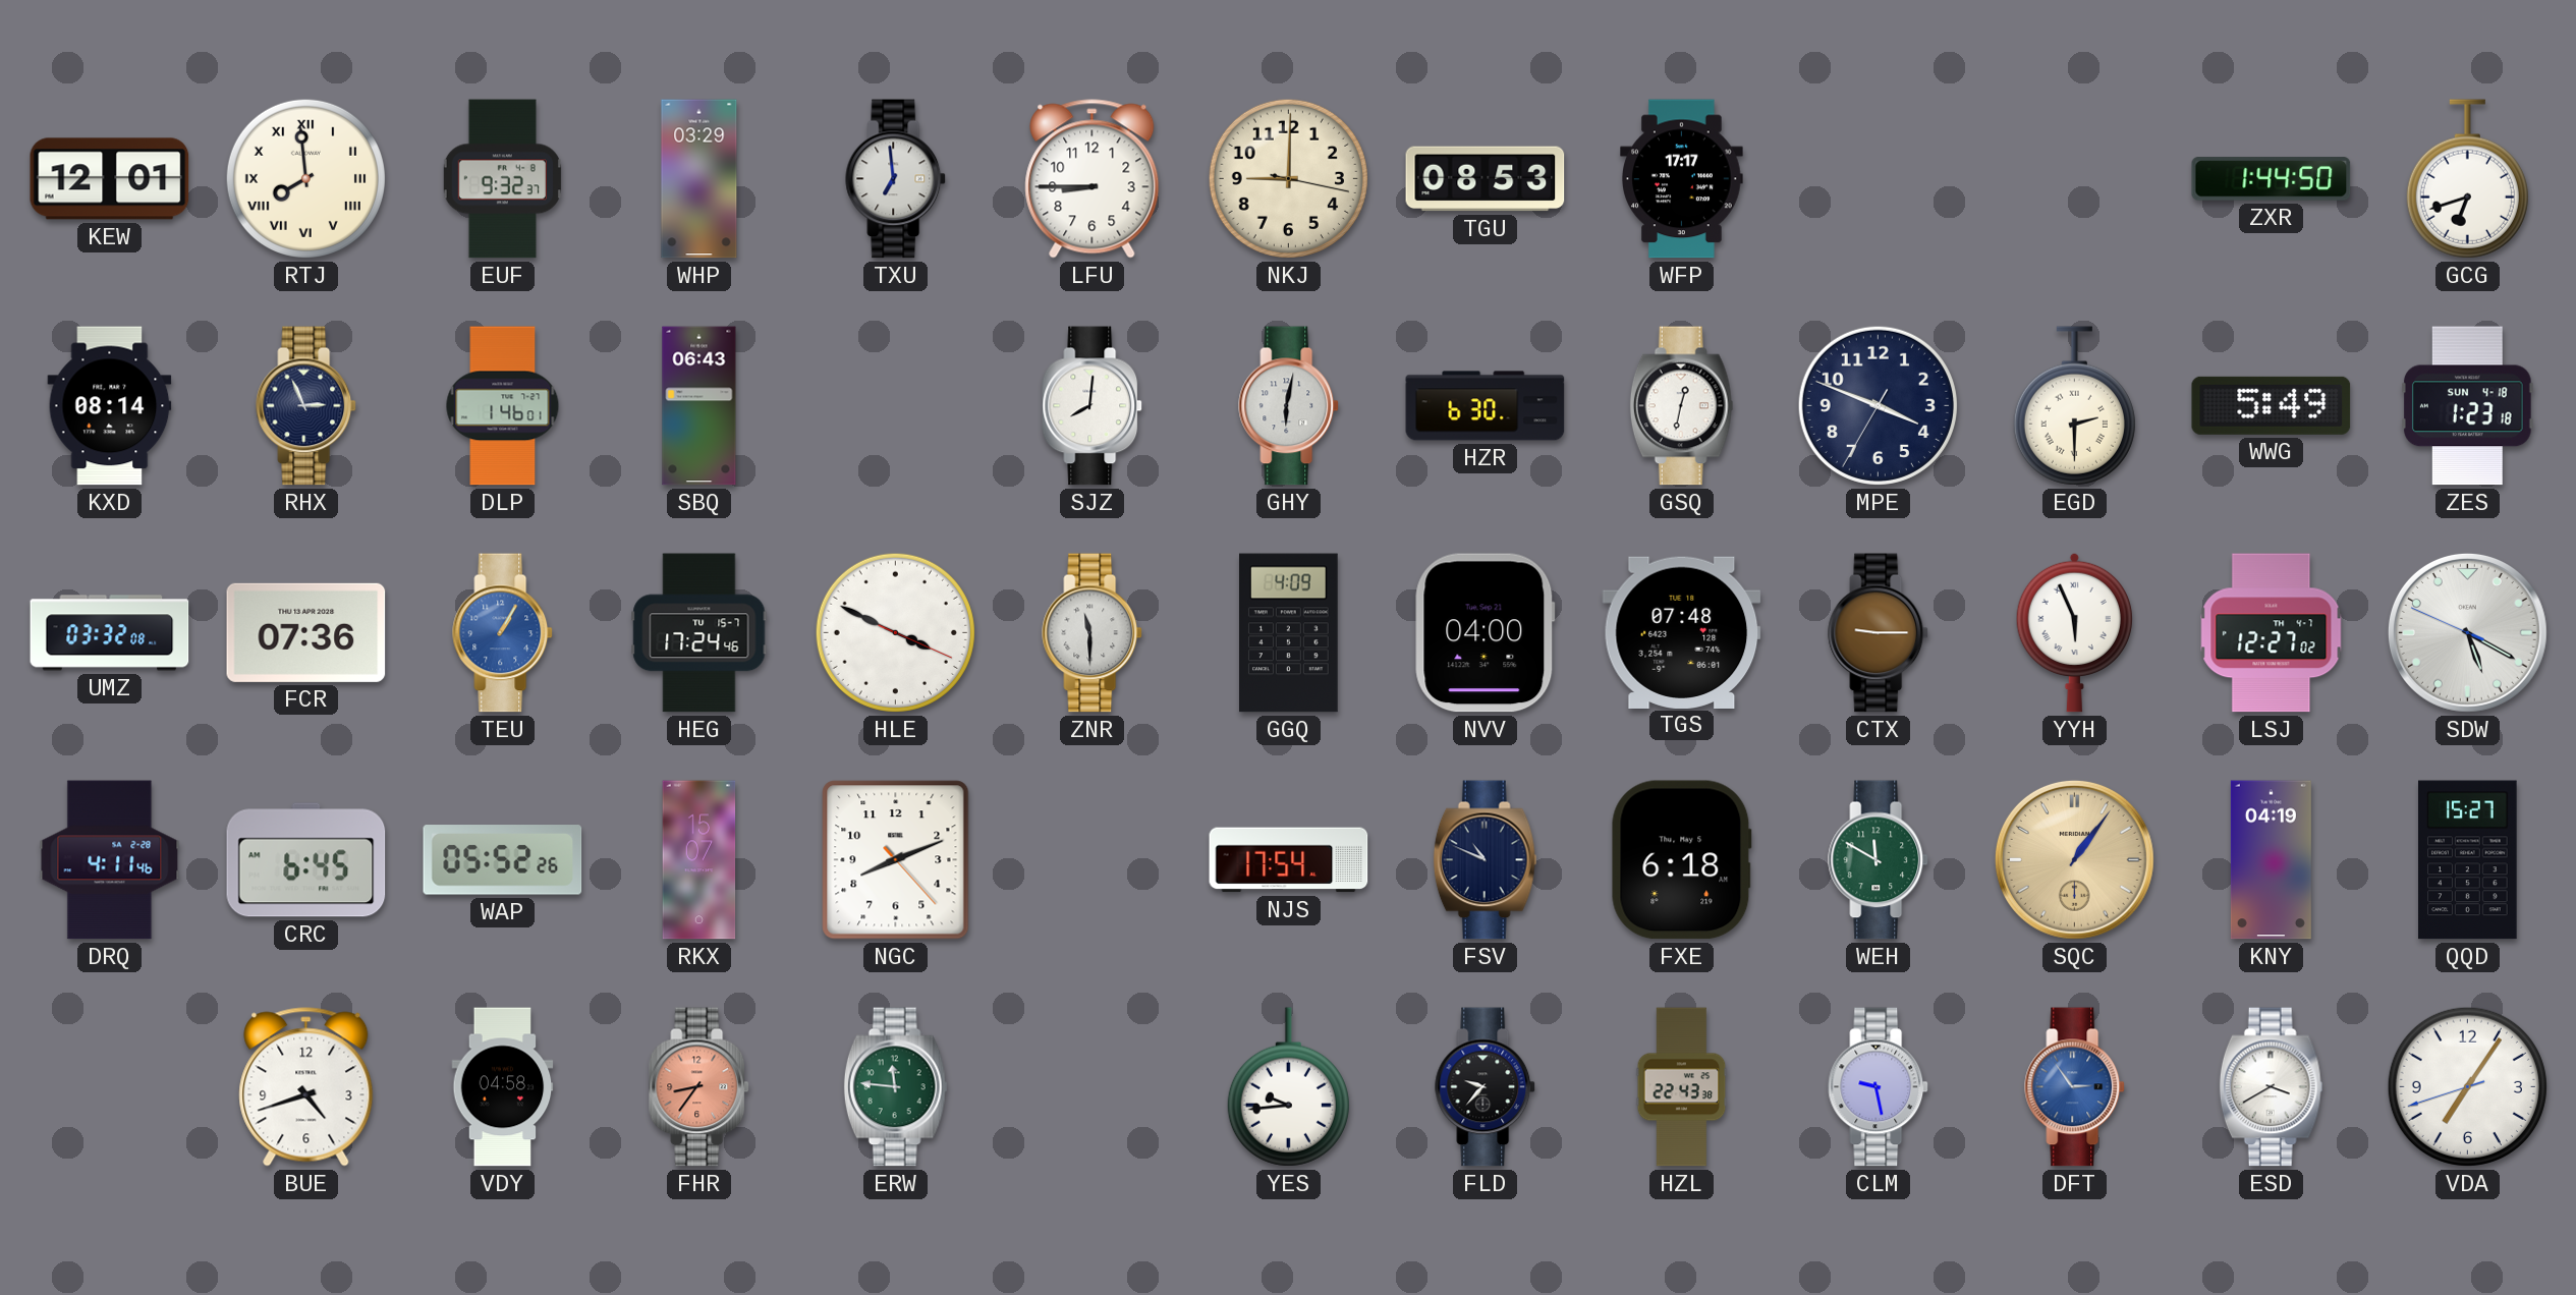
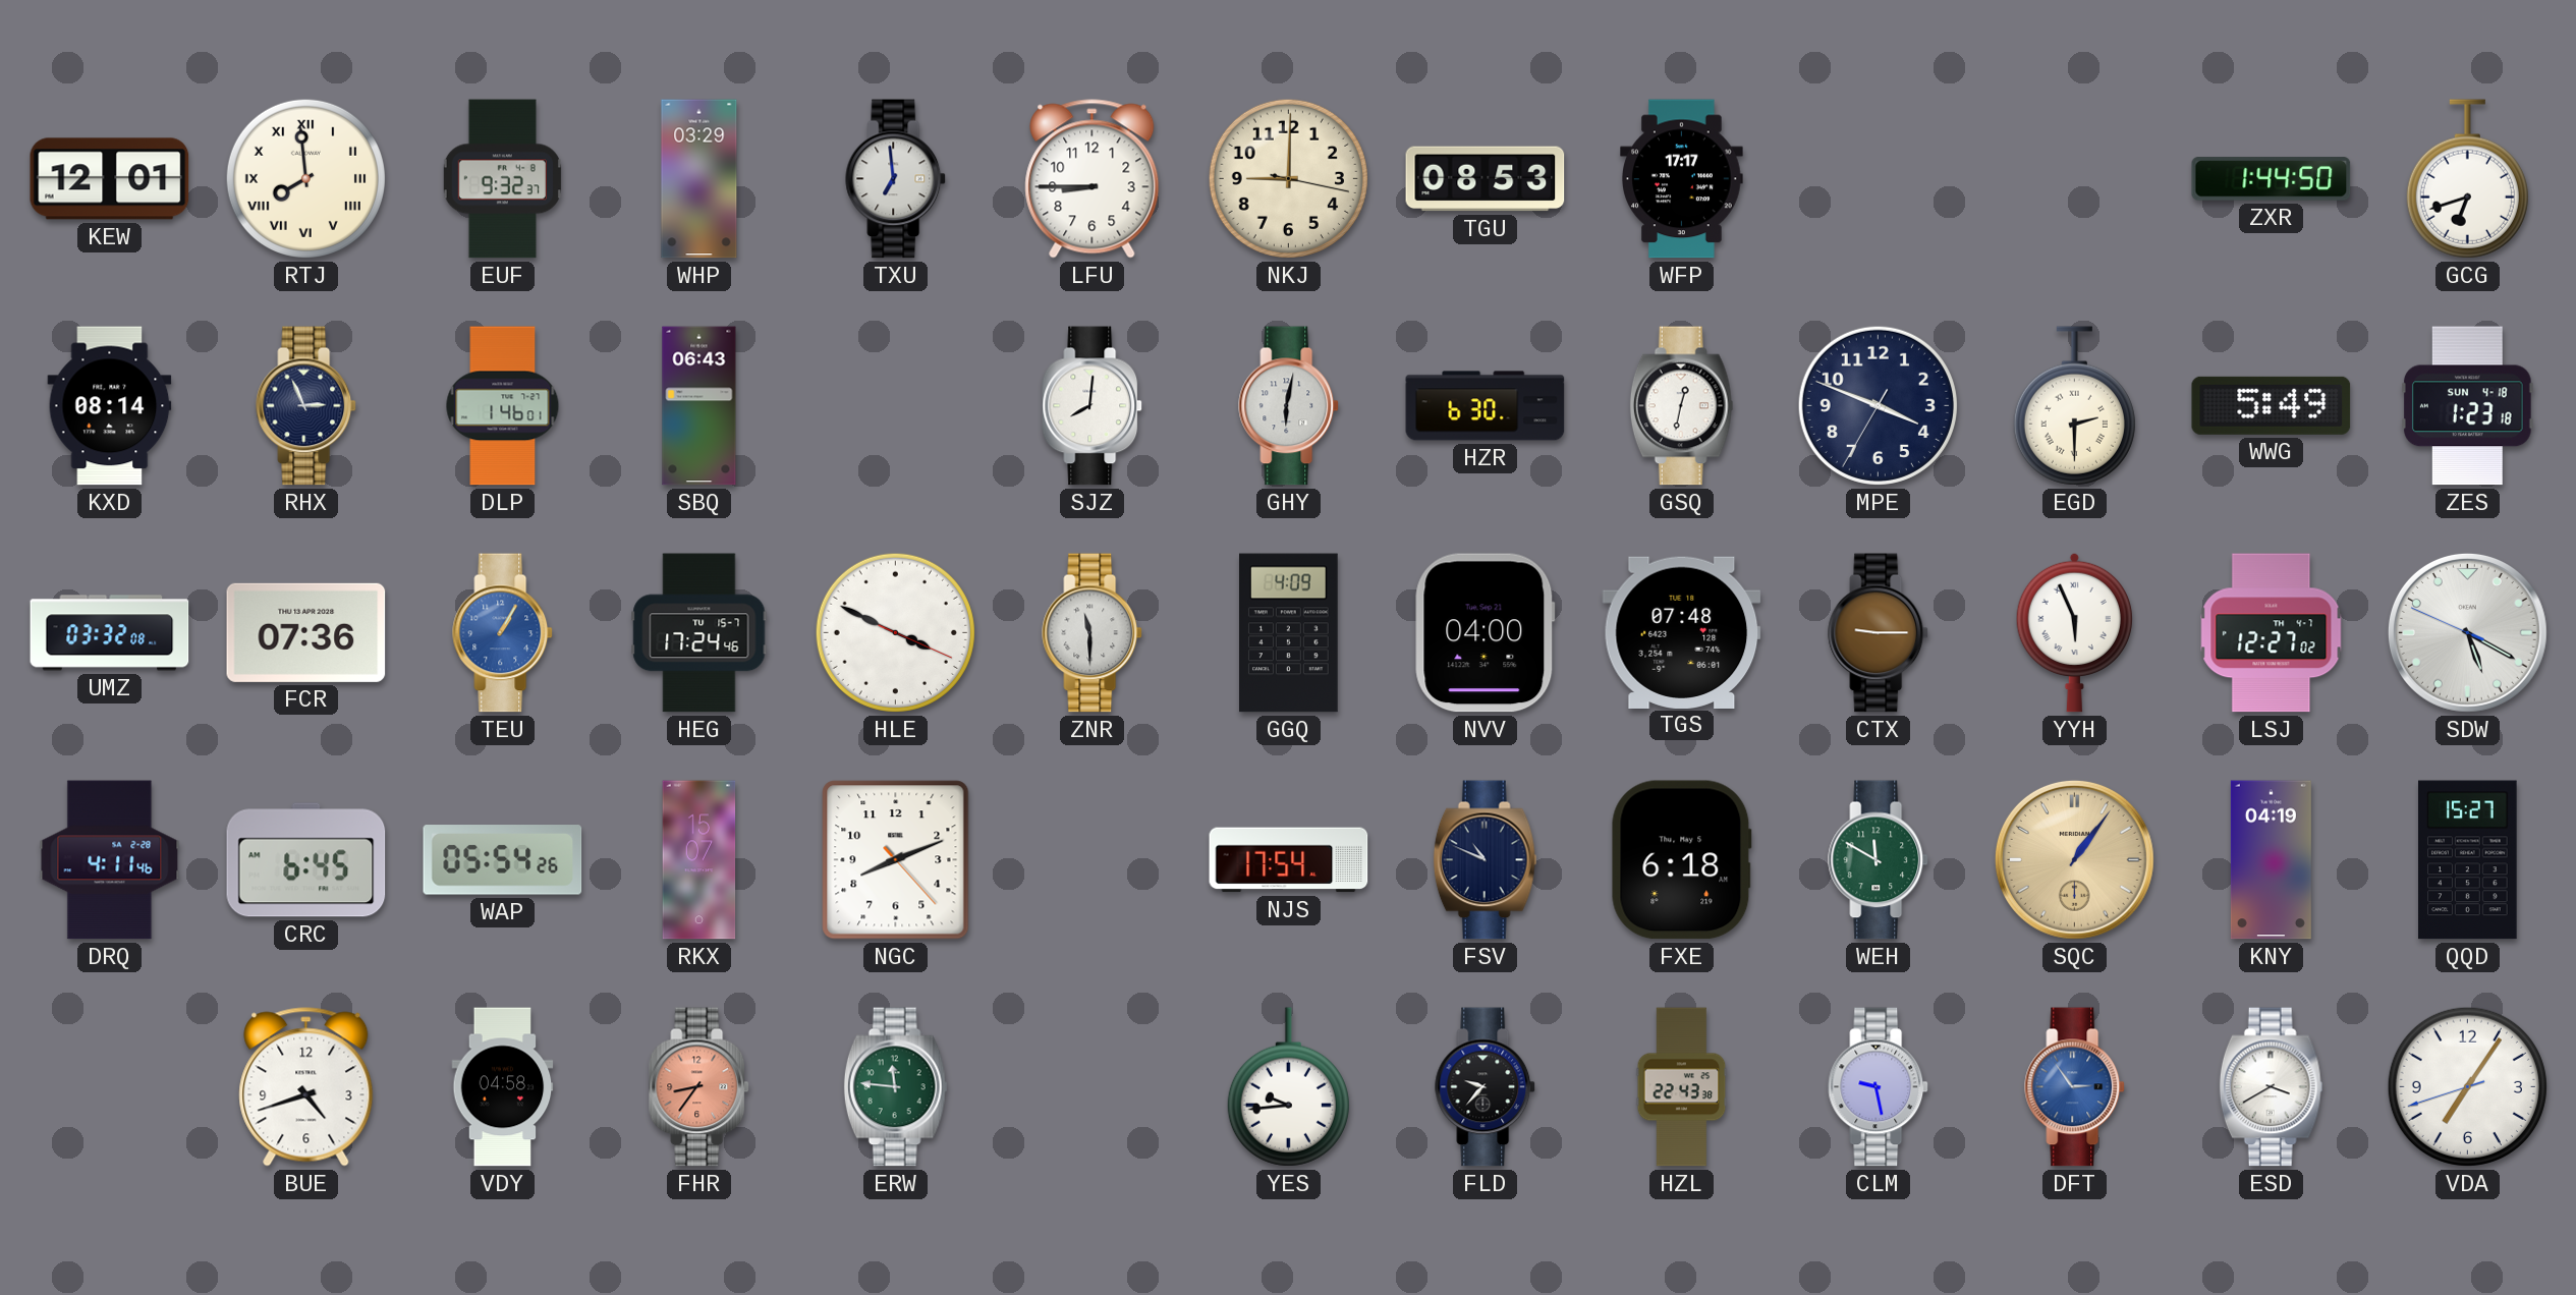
WAP: 05:52 -> 05:54 (503, 860)
